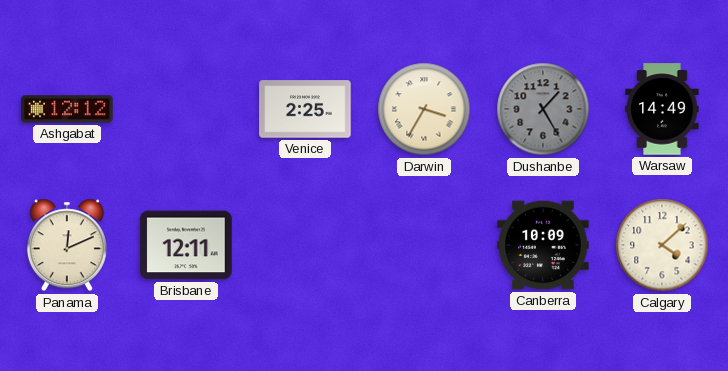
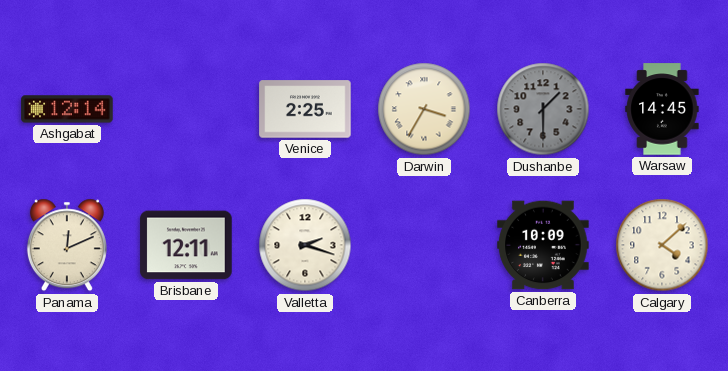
Ashgabat: 12:12 -> 12:14 (67, 109)
Dushanbe: 1:25 -> 1:30 (543, 109)
Warsaw: 14:49 -> 14:45 (662, 109)
Valletta: none -> 2:18 (305, 245)
